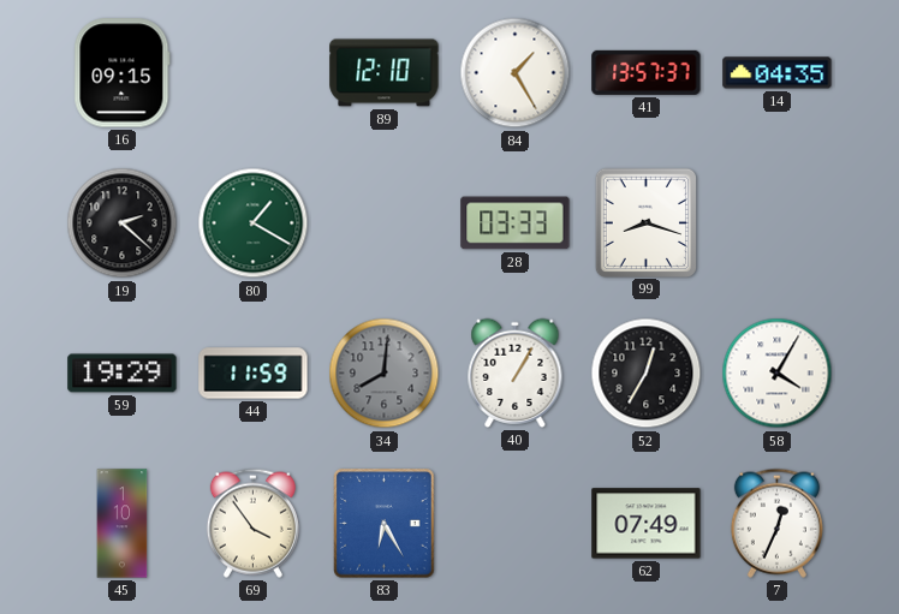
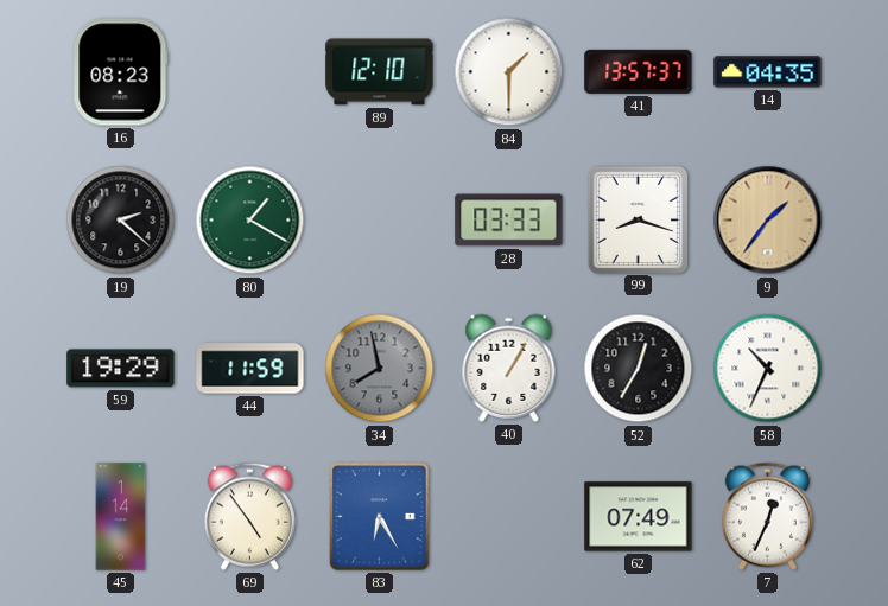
16: 09:15 -> 08:23 (121, 72)
84: 1:25 -> 1:30 (509, 72)
9: none -> 1:36 (768, 221)
34: 8:01 -> 7:58 (380, 369)
58: 4:05 -> 10:34 (768, 369)
45: 1:10 -> 1:14 (121, 517)
69: 3:54 -> 4:54 (249, 516)
